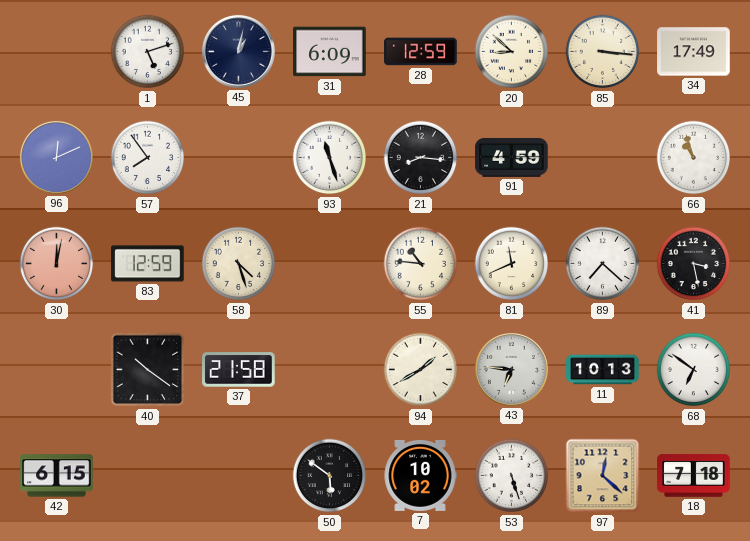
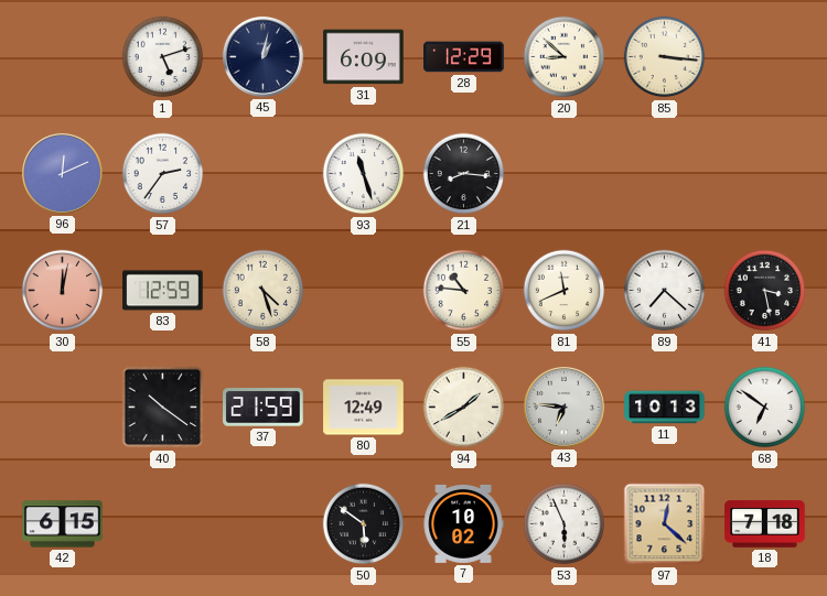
28: 12:59 -> 12:29 (464, 57)
34: 17:49 -> none (694, 52)
57: 7:54 -> 2:36 (163, 174)
91: 4:59 -> none (512, 157)
66: 10:57 -> none (694, 158)
37: 21:58 -> 21:59 (264, 408)
80: none -> 12:49 (364, 408)
53: 5:27 -> 5:56 (565, 524)
